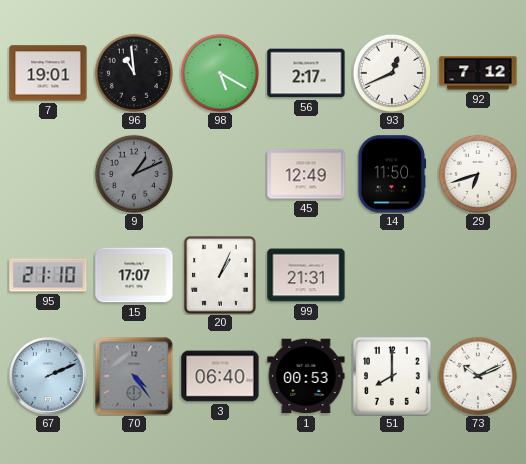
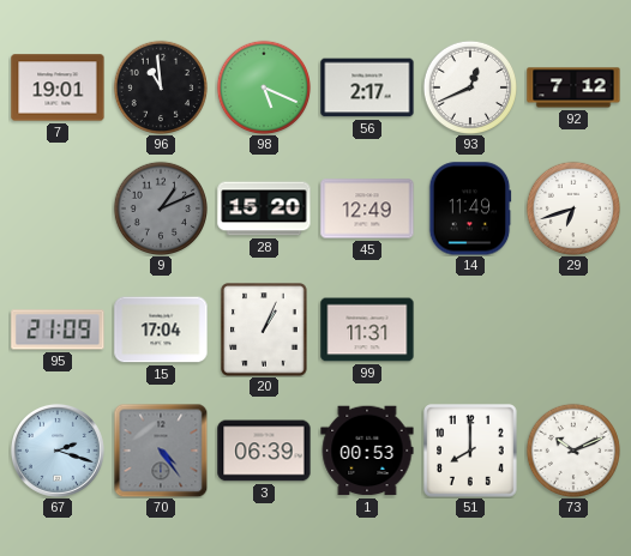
98: 5:20 -> 5:19 (263, 86)
28: none -> 15:20 (264, 208)
14: 11:50 -> 11:49 (470, 208)
95: 21:10 -> 21:09 (58, 330)
15: 17:07 -> 17:04 (161, 330)
99: 21:31 -> 11:31 (367, 330)
67: 2:11 -> 2:18 (58, 451)
3: 06:40 -> 06:39 (264, 451)
